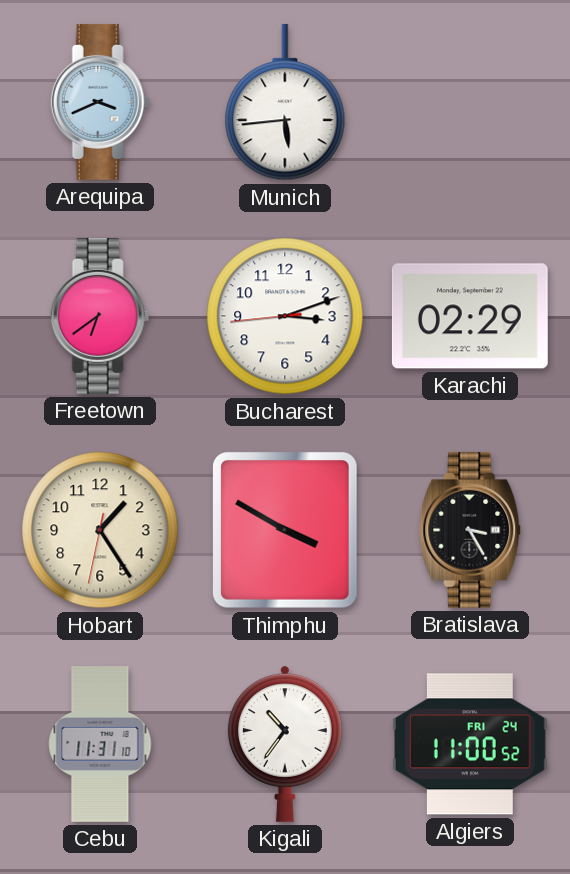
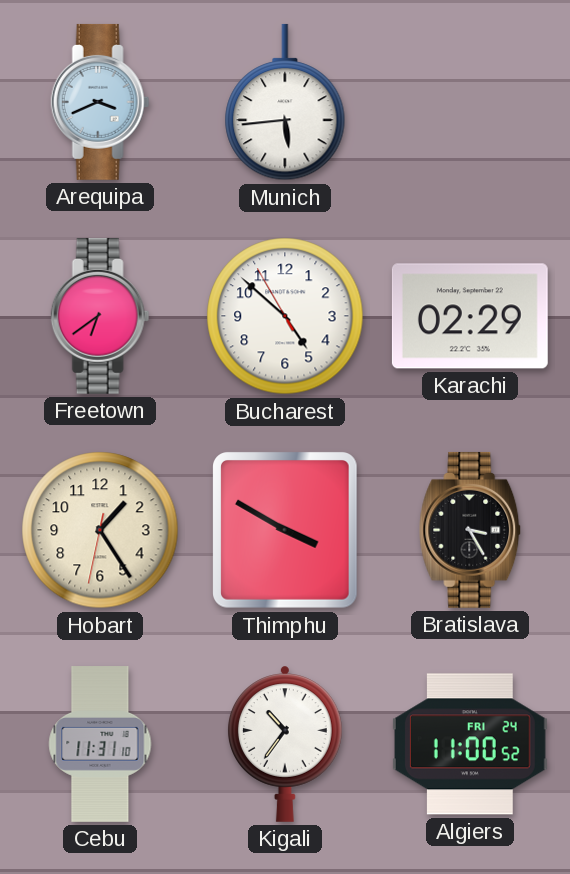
Bucharest: 3:11 -> 4:51 (285, 316)
